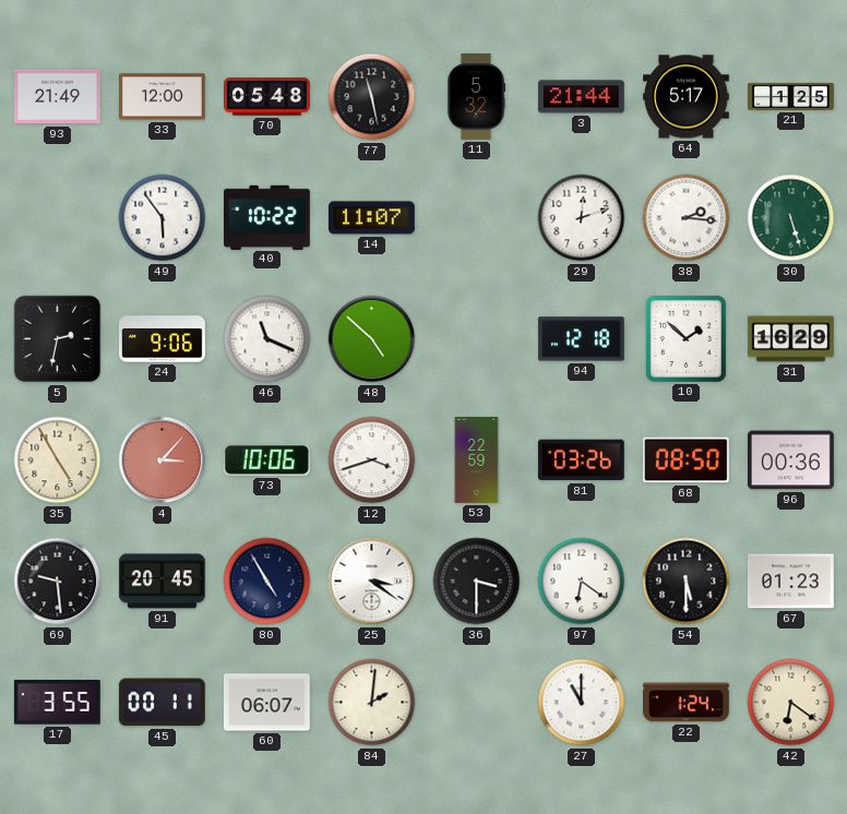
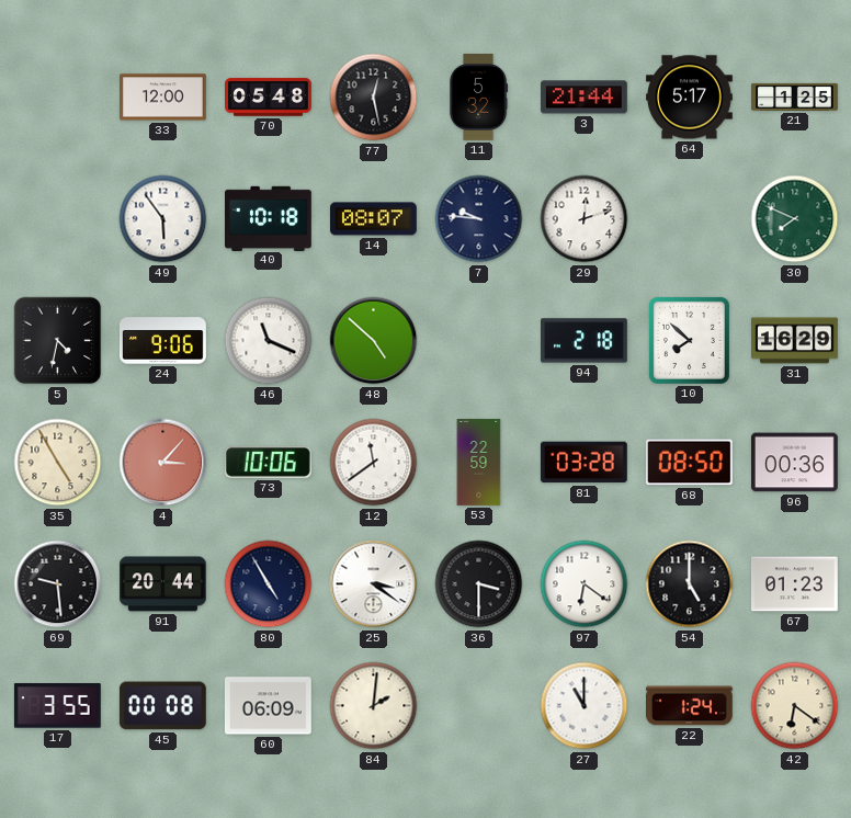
93: 21:49 -> none (57, 97)
77: 11:28 -> 12:28 (374, 98)
40: 10:22 -> 10:18 (269, 218)
14: 11:07 -> 08:07 (374, 219)
7: none -> 9:46 (479, 219)
38: 2:16 -> none (687, 218)
30: 5:27 -> 7:49 (795, 219)
5: 2:32 -> 4:32 (58, 341)
94: 12:18 -> 2:18 (585, 341)
10: 1:52 -> 7:52 (689, 340)
12: 3:42 -> 11:39 (374, 463)
81: 03:26 -> 03:28 (583, 463)
91: 20:45 -> 20:44 (163, 584)
54: 5:30 -> 5:00 (690, 584)
45: 00:11 -> 00:08 (162, 706)
60: 06:07 -> 06:09 (269, 706)
